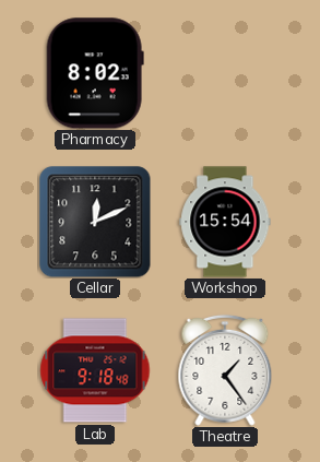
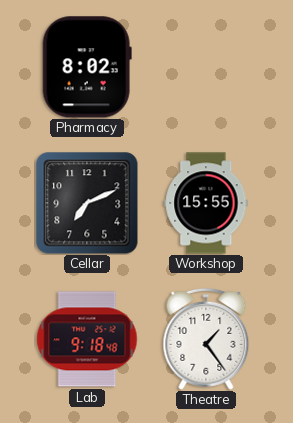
Cellar: 12:11 -> 7:11 (87, 203)
Workshop: 15:54 -> 15:55 (206, 203)
